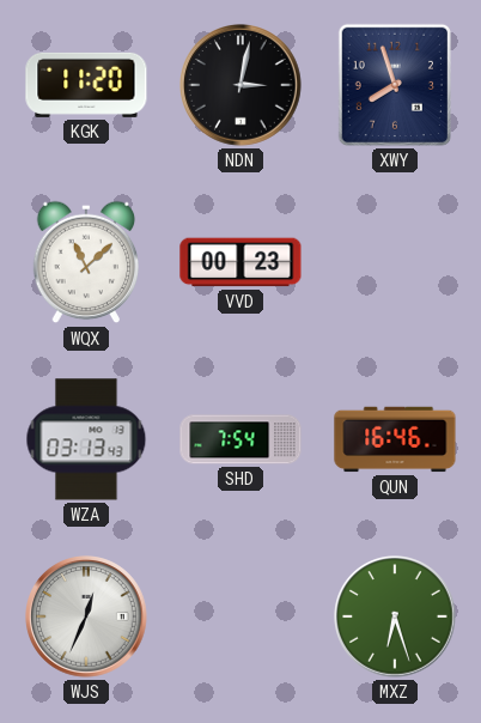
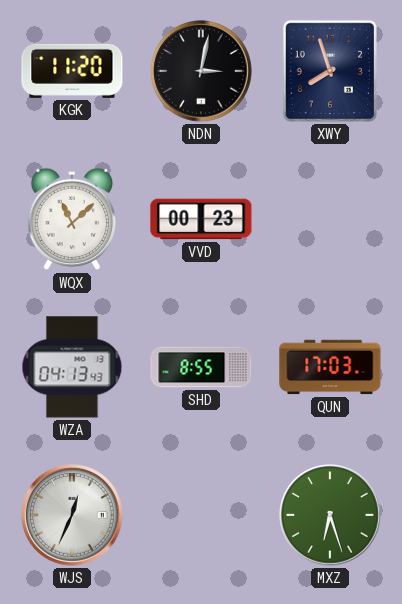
WZA: 03:13 -> 04:13 (72, 367)
SHD: 7:54 -> 8:55 (201, 367)
QUN: 16:46 -> 17:03 (330, 367)
